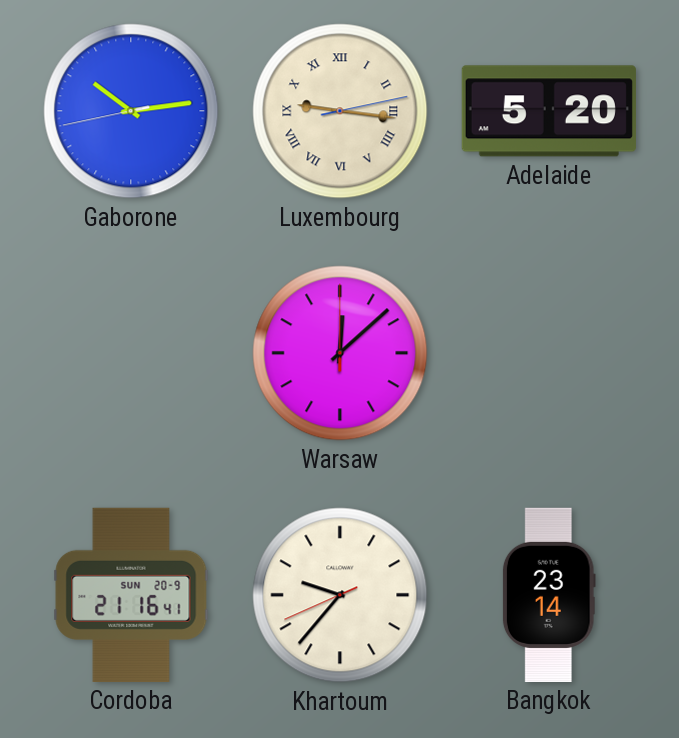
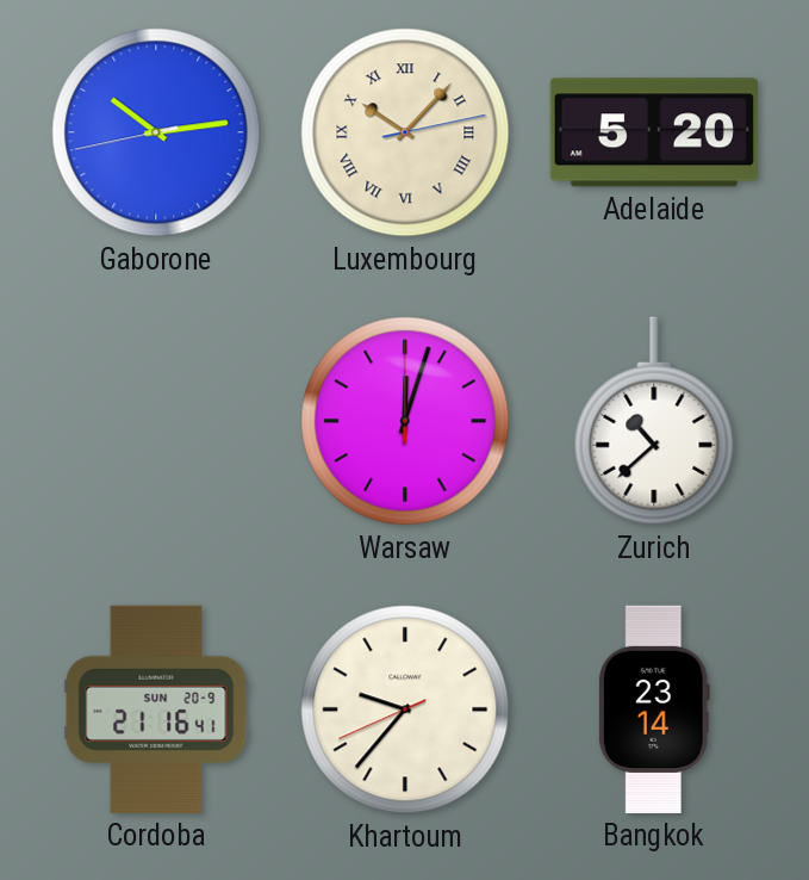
Luxembourg: 9:16 -> 10:07 (405, 132)
Warsaw: 12:08 -> 12:03 (405, 421)
Zurich: none -> 10:38 (654, 421)
